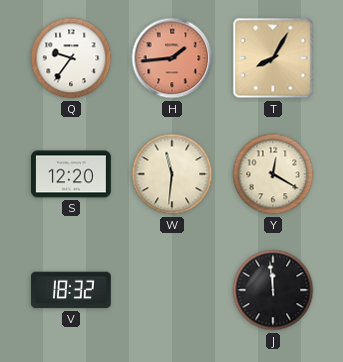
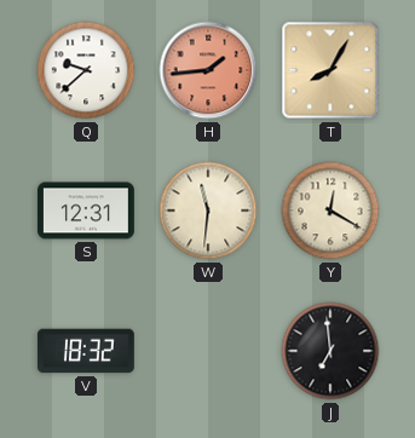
Q: 9:36 -> 9:38 (86, 70)
S: 12:20 -> 12:31 (87, 211)
J: 11:59 -> 6:59 (330, 351)
